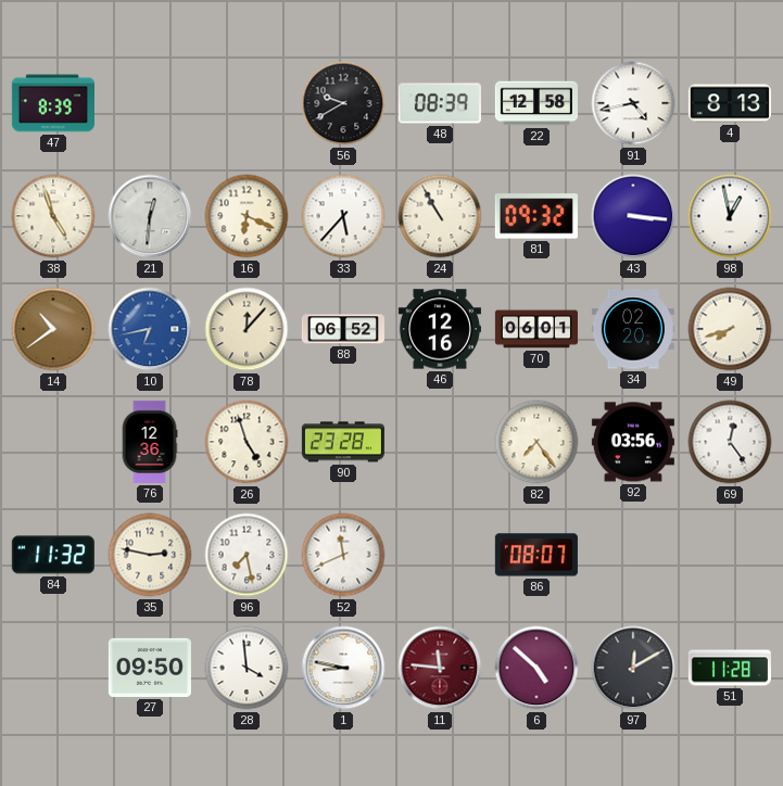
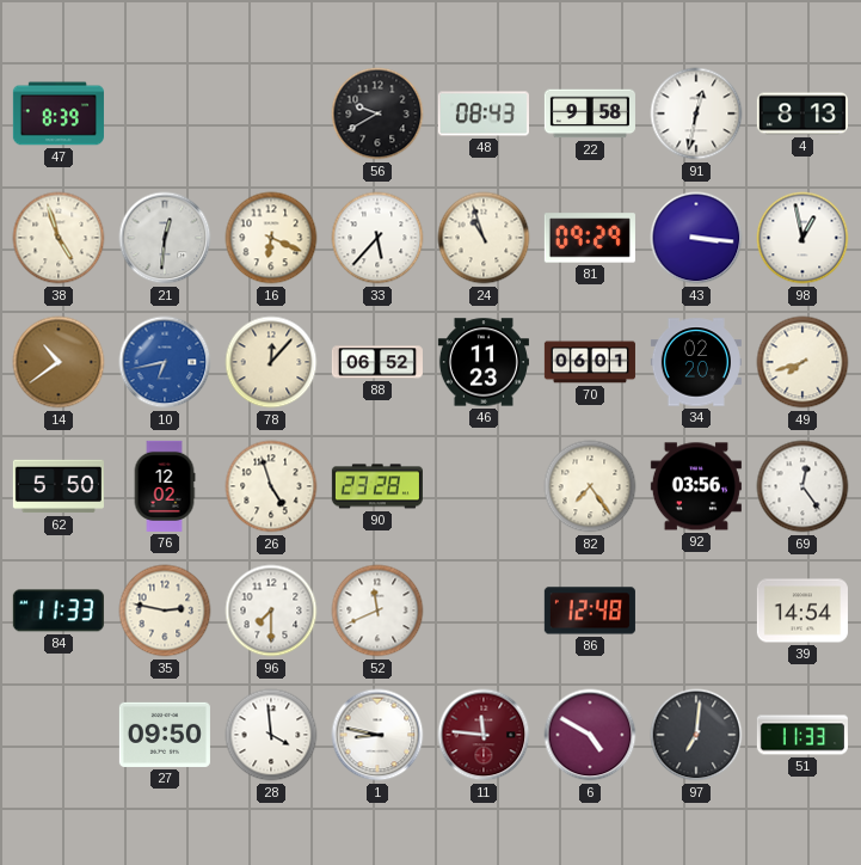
48: 08:39 -> 08:43 (484, 114)
22: 12:58 -> 9:58 (590, 114)
91: 4:43 -> 12:32 (696, 114)
24: 10:55 -> 10:57 (484, 238)
81: 09:32 -> 09:29 (590, 238)
46: 12:16 -> 11:23 (484, 362)
62: none -> 5:50 (59, 486)
76: 12:36 -> 12:02 (165, 486)
84: 11:32 -> 11:33 (59, 611)
96: 7:28 -> 7:30 (271, 611)
86: 08:07 -> 12:48 (590, 611)
39: none -> 14:54 (802, 611)
6: 4:52 -> 4:50 (590, 735)
97: 12:10 -> 7:01 (696, 735)
51: 11:28 -> 11:33 (802, 735)
